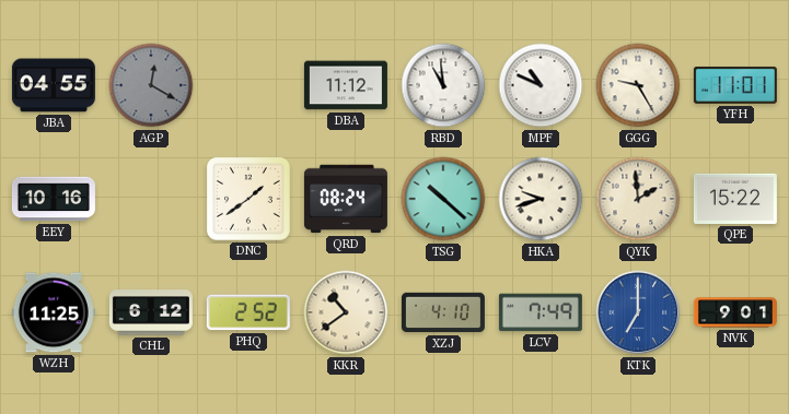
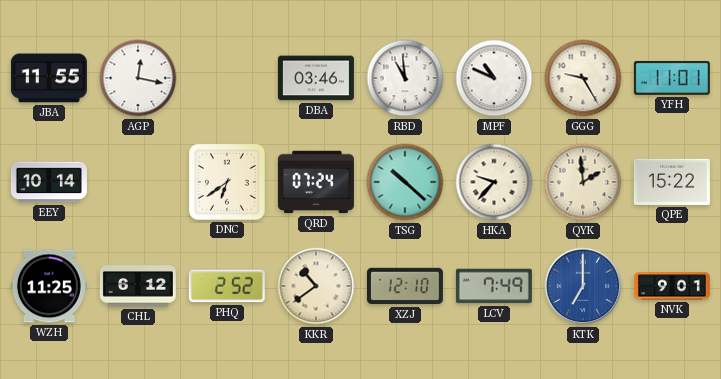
JBA: 04:55 -> 11:55 (49, 78)
AGP: 12:20 -> 12:17 (138, 78)
AGP dial: grey -> white (138, 78)
DBA: 11:12 -> 03:46 (316, 78)
EEY: 10:16 -> 10:14 (49, 182)
DNC: 1:39 -> 6:39 (228, 183)
QRD: 08:24 -> 07:24 (316, 182)
HKA: 9:42 -> 9:37 (494, 182)
XZJ: 4:10 -> 12:10 (405, 286)
